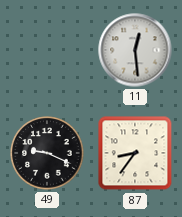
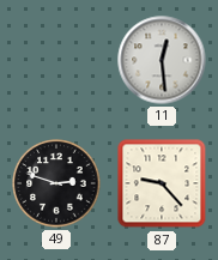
49: 9:19 -> 2:48 (56, 183)
87: 8:36 -> 9:23 (162, 183)
